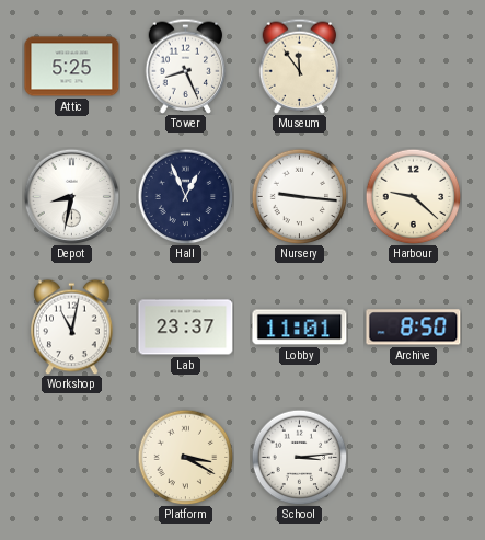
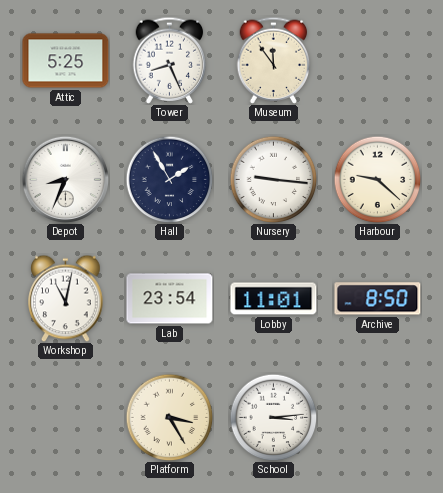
Depot: 8:32 -> 8:34 (65, 179)
Hall: 12:56 -> 1:55 (169, 179)
Lab: 23:37 -> 23:54 (170, 299)
Platform: 3:20 -> 3:25 (169, 417)
